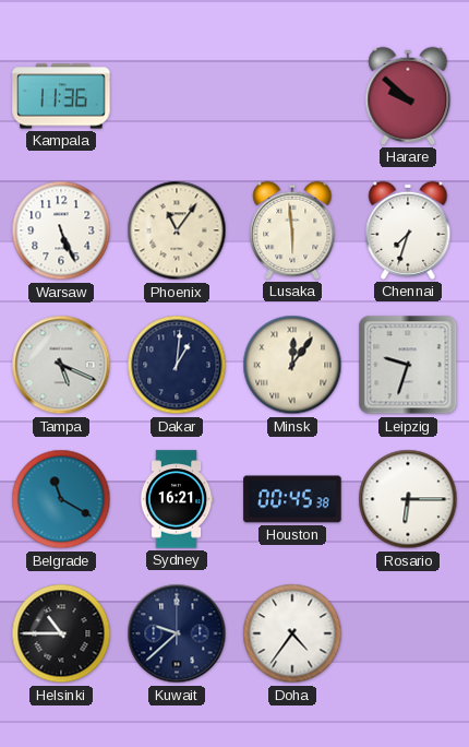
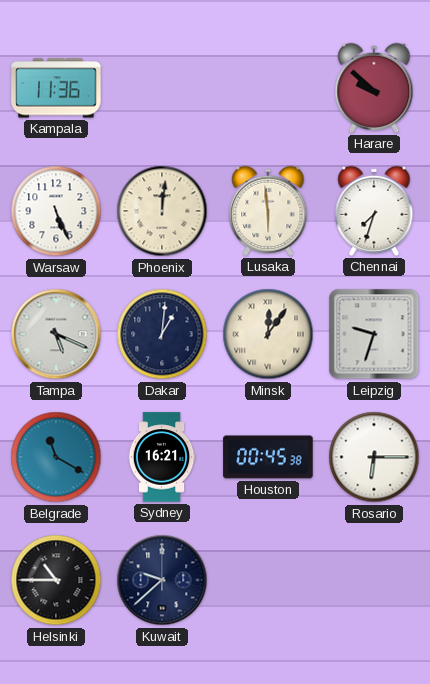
Phoenix: 11:06 -> 12:01 (162, 211)
Doha: 4:36 -> none (292, 633)
